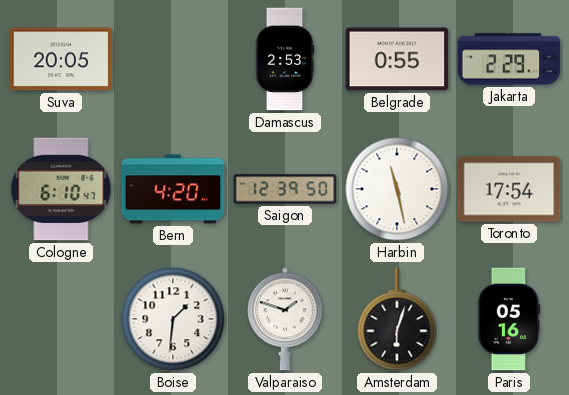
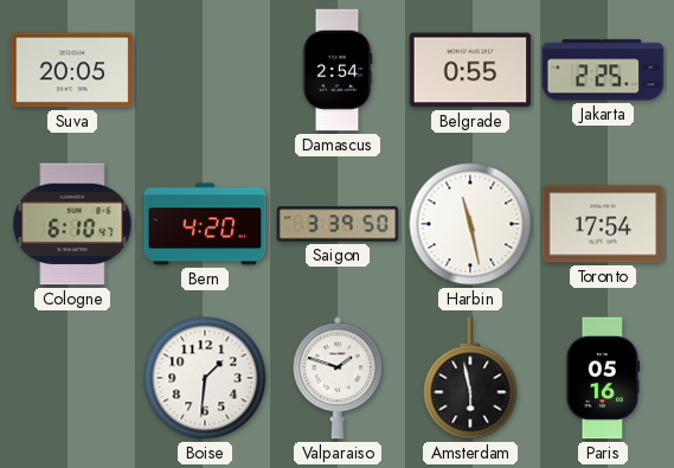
Damascus: 2:53 -> 2:54 (338, 70)
Jakarta: 2:29 -> 2:25 (603, 70)
Saigon: 12:39 -> 3:39 (338, 224)
Amsterdam: 6:03 -> 5:58 (470, 378)
